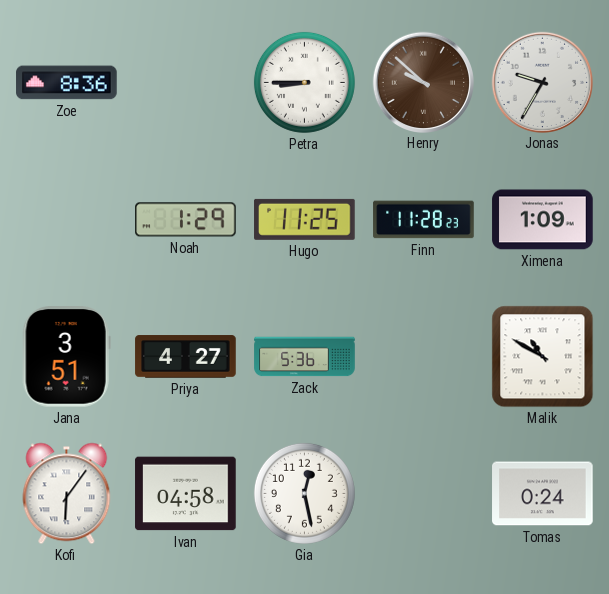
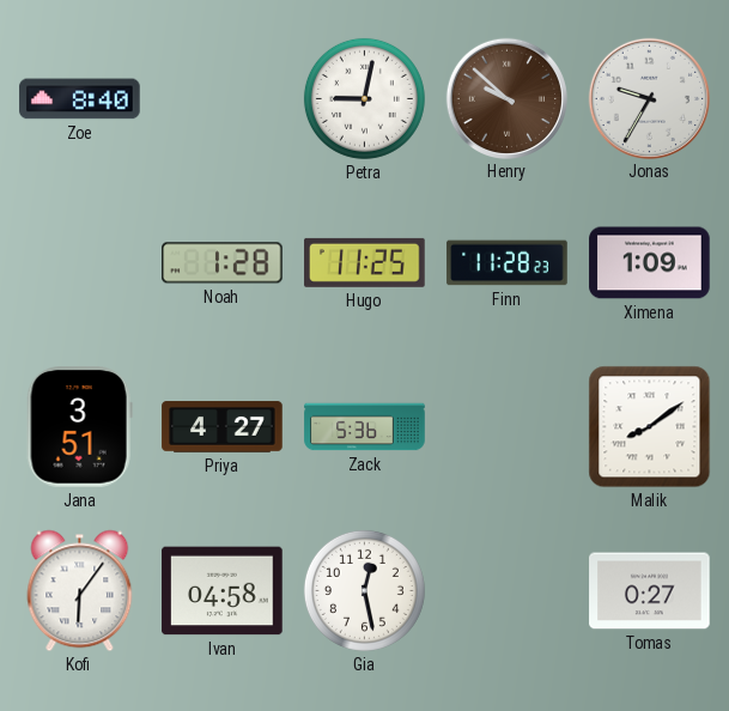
Zoe: 8:36 -> 8:40 (80, 99)
Petra: 8:45 -> 9:02 (364, 98)
Noah: 1:29 -> 1:28 (223, 263)
Malik: 10:50 -> 8:09 (650, 427)
Tomas: 0:24 -> 0:27 (650, 591)
